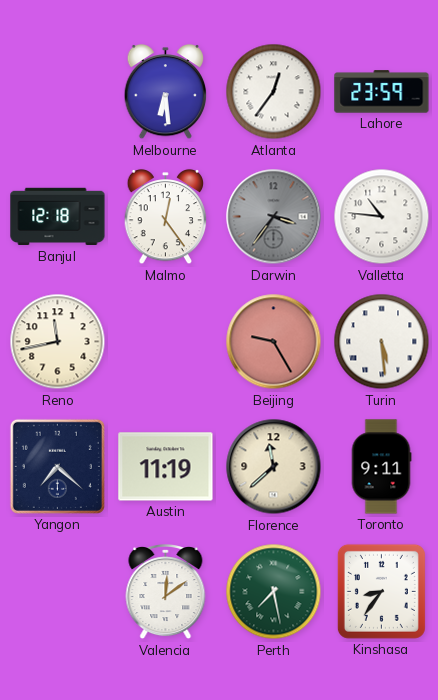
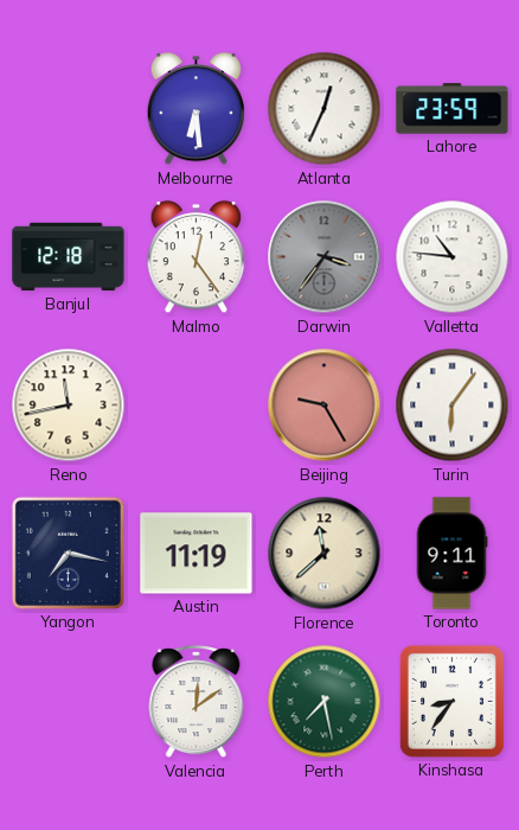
Atlanta: 12:36 -> 12:34 (325, 109)
Turin: 5:29 -> 6:06 (453, 406)
Yangon: 7:22 -> 7:17 (68, 553)
